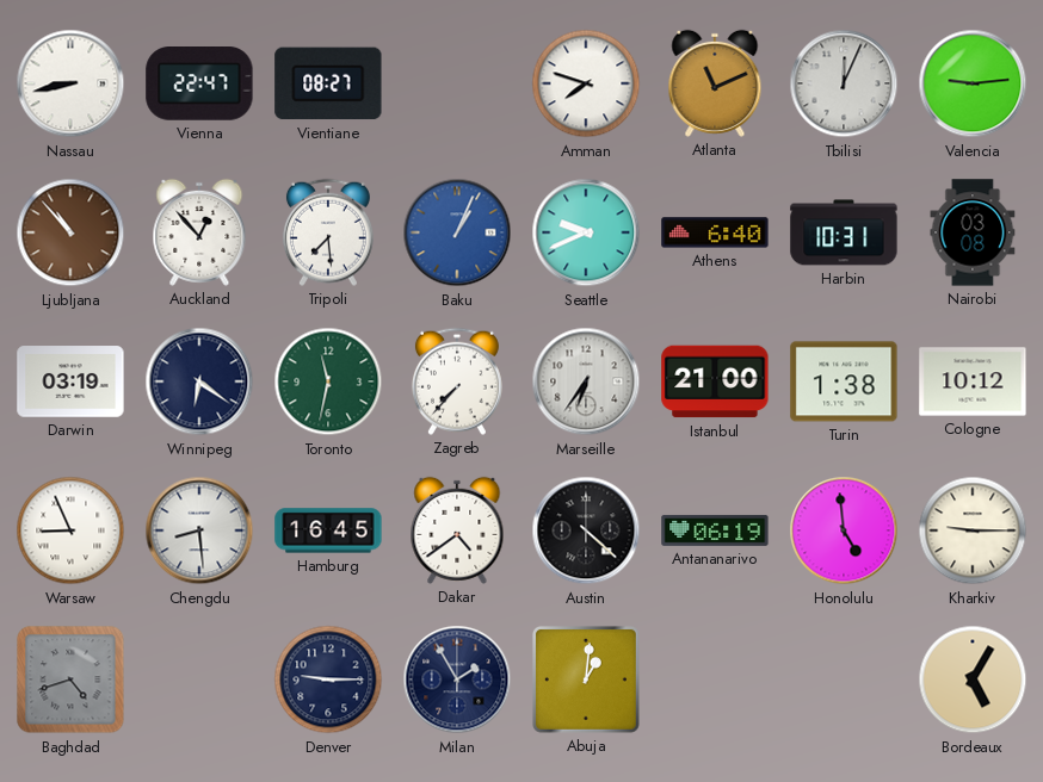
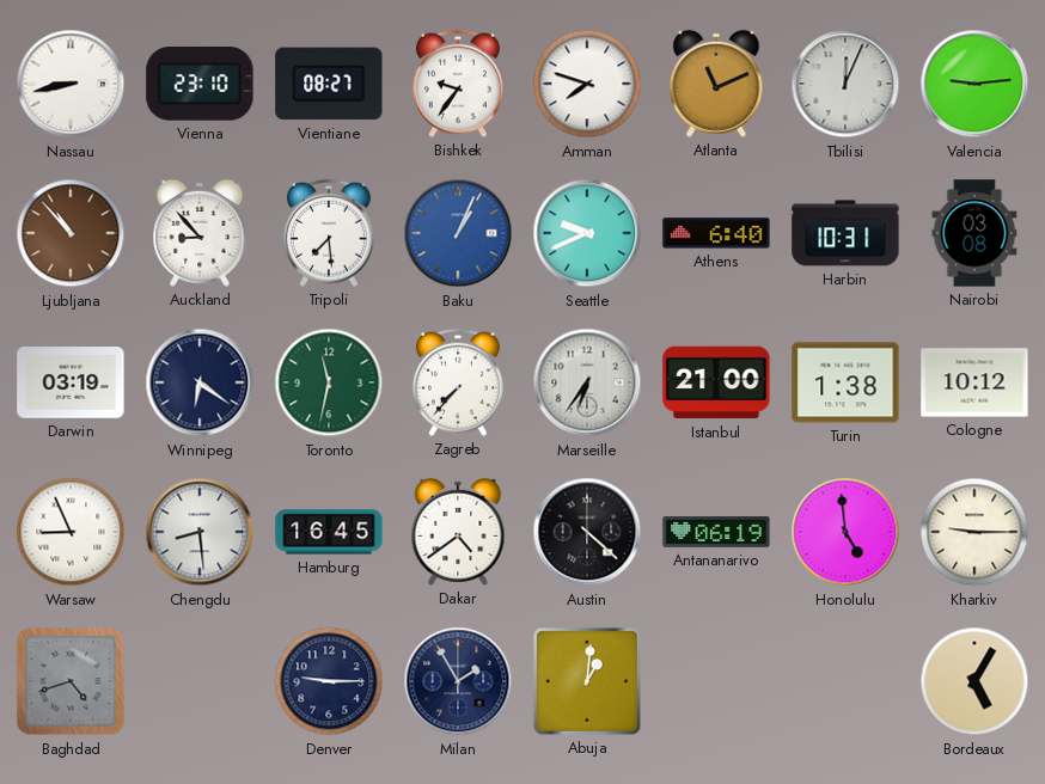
Vienna: 22:47 -> 23:10 (200, 85)
Bishkek: none -> 9:36 (458, 84)
Auckland: 12:53 -> 8:53 (200, 233)
